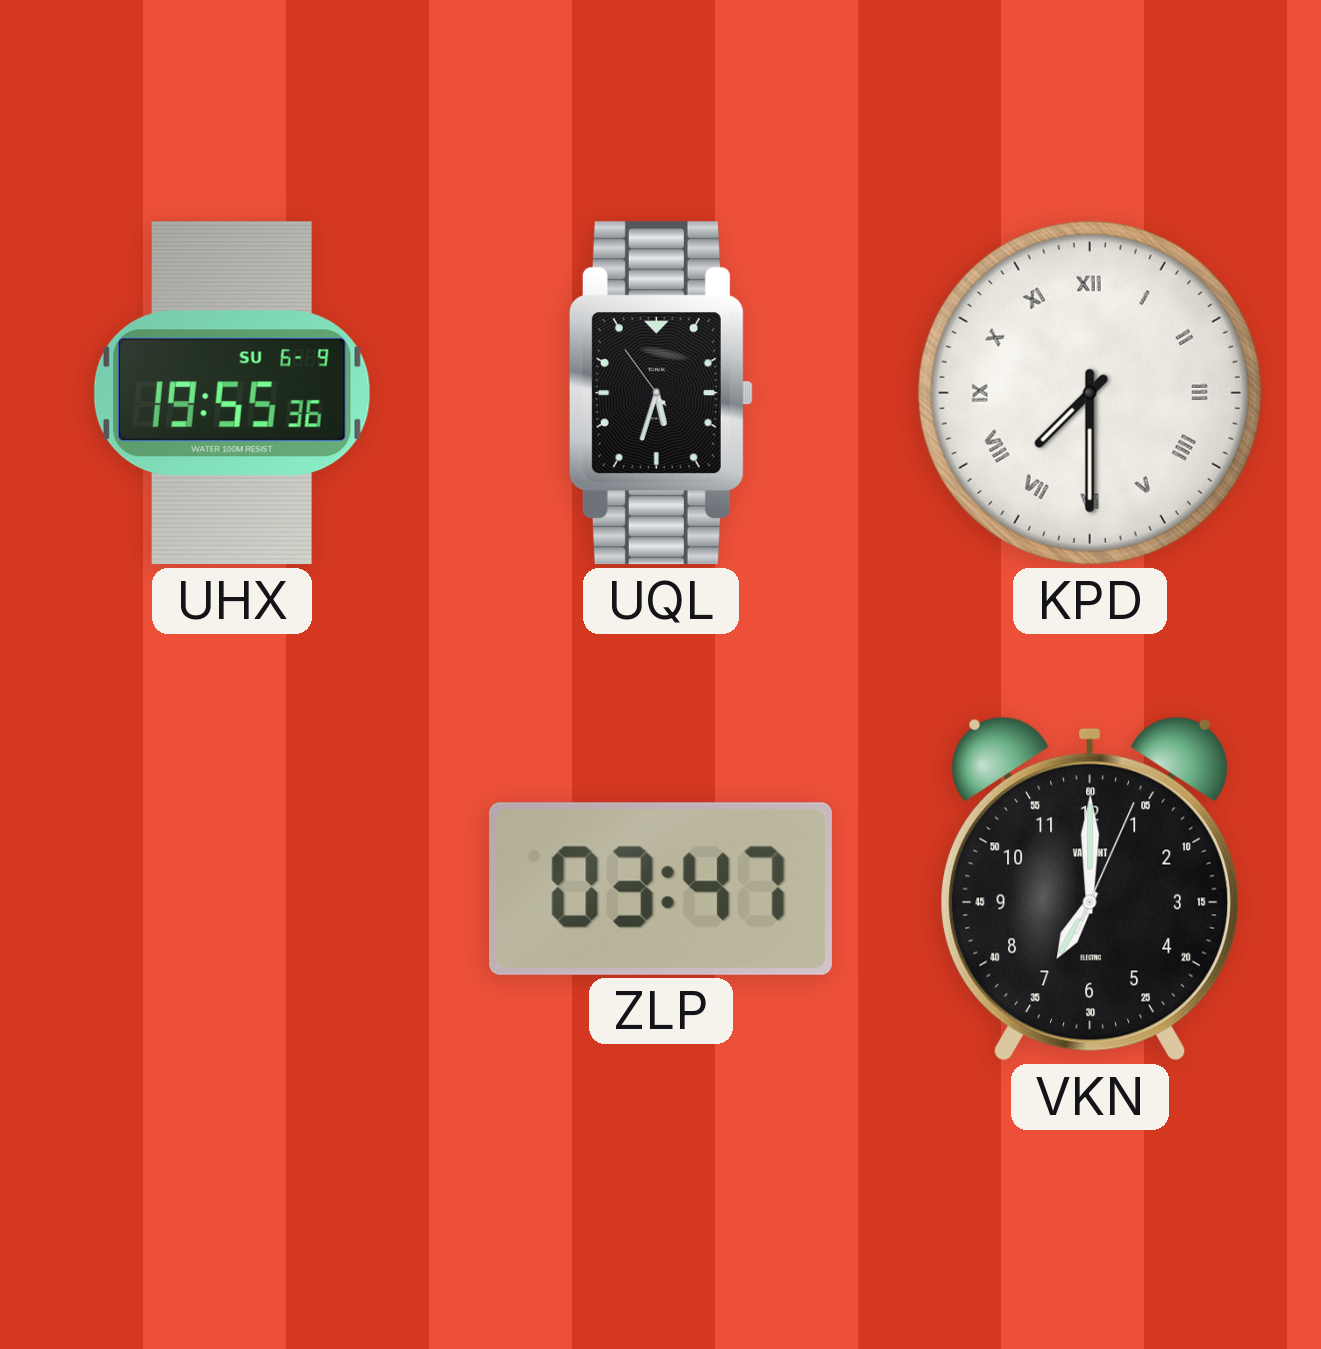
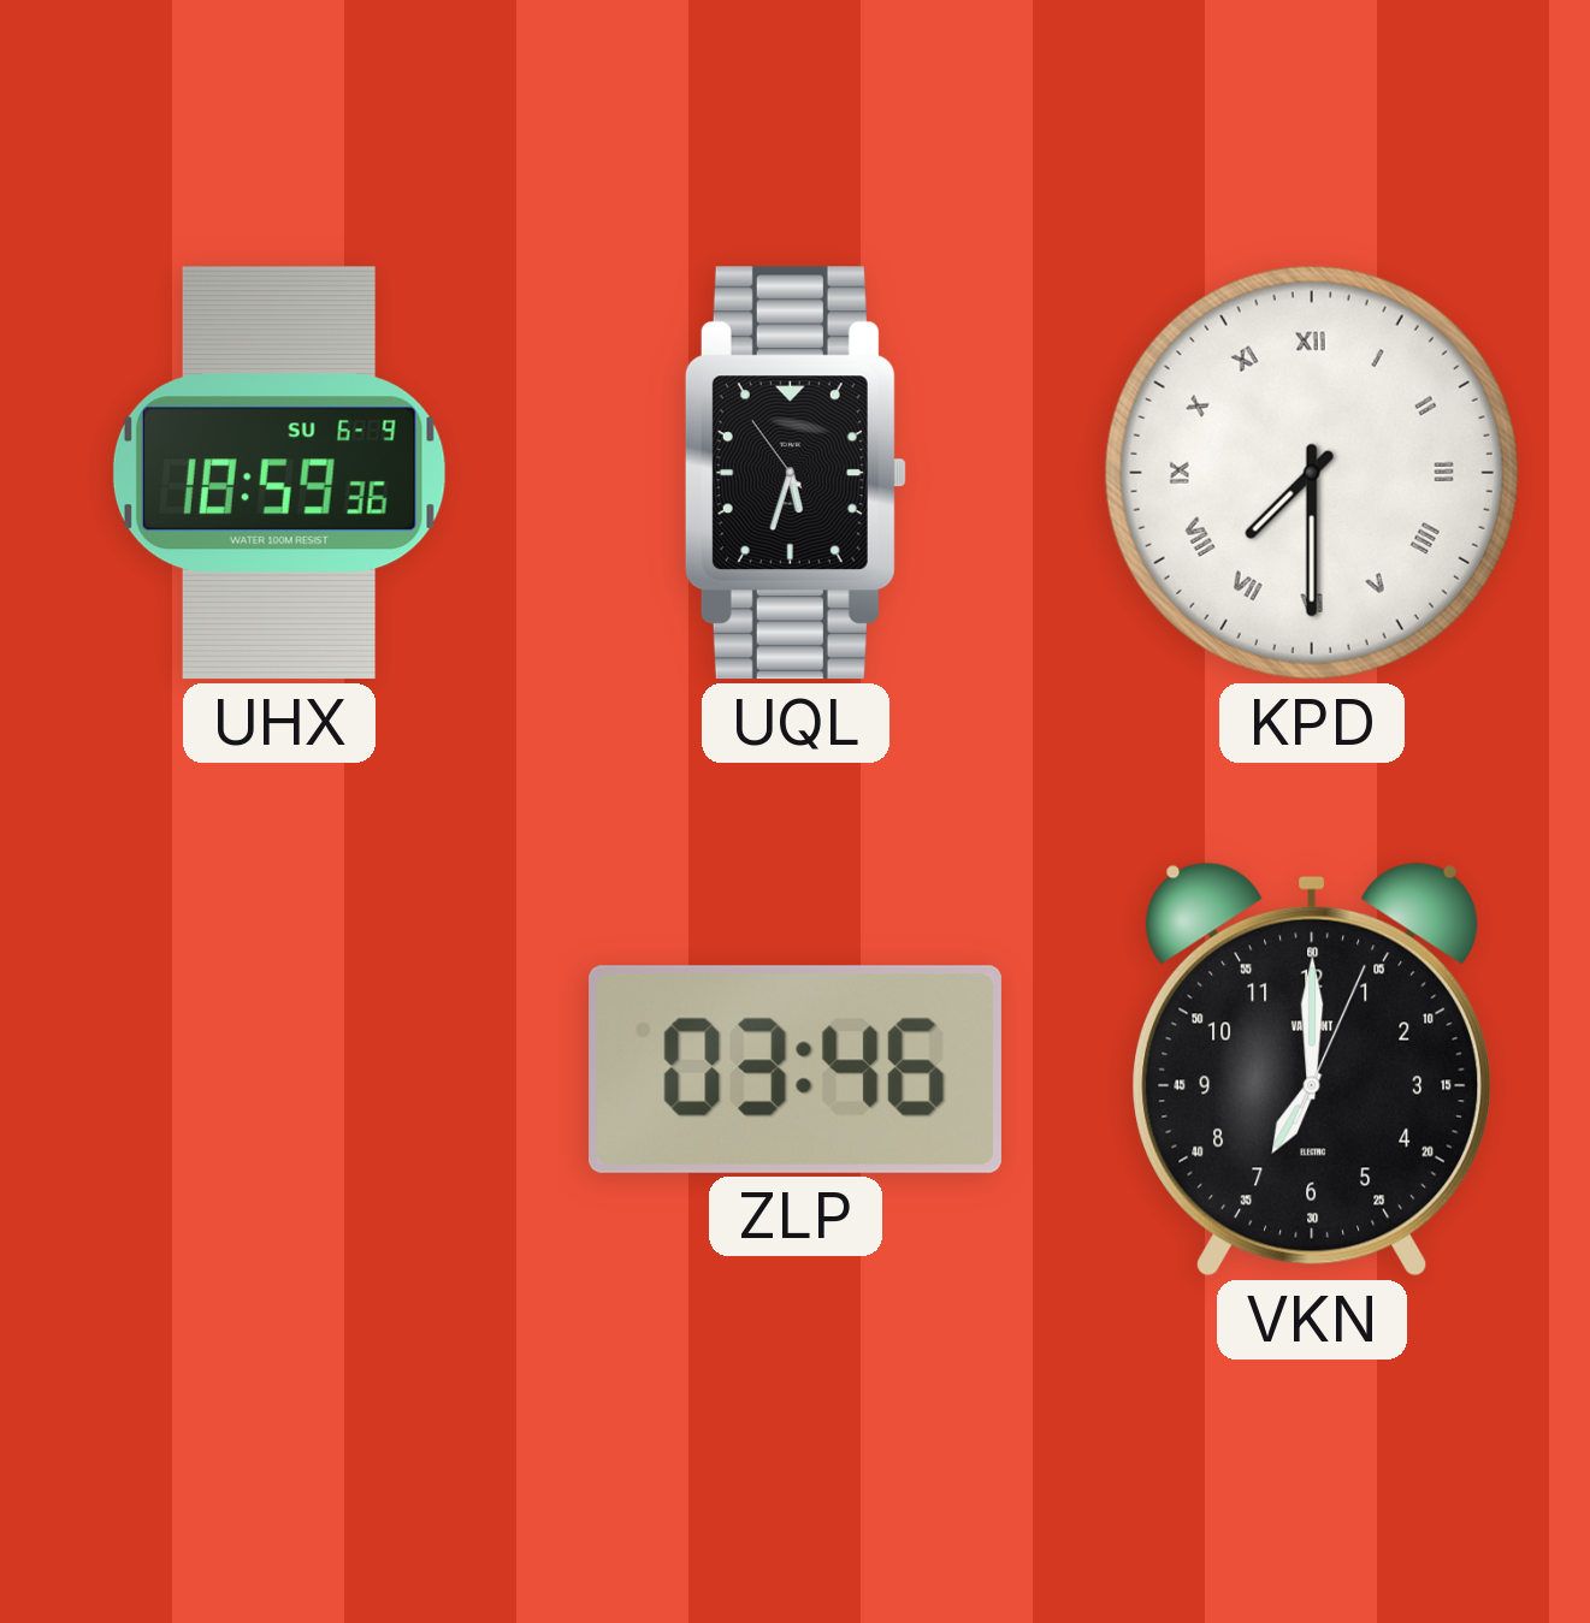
UHX: 19:55 -> 18:59 (279, 473)
ZLP: 03:47 -> 03:46 (796, 1070)
